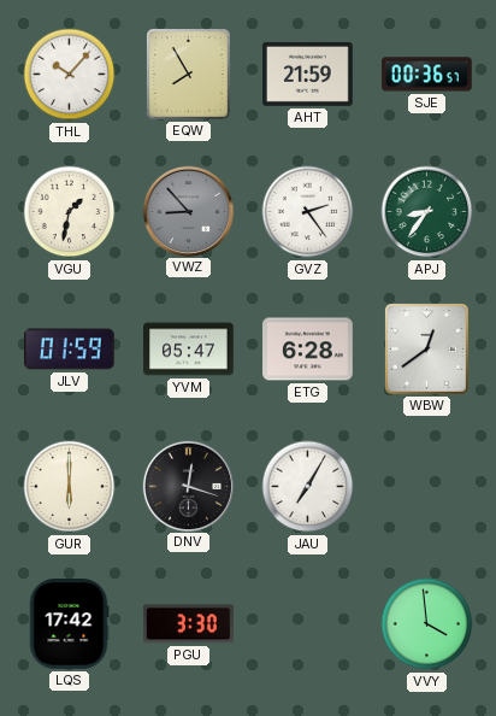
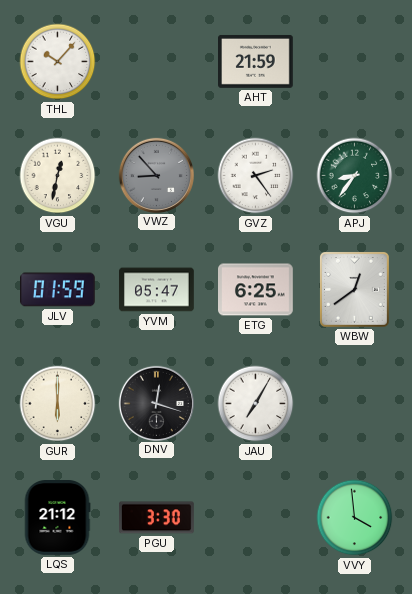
EQW: 7:55 -> none (188, 74)
SJE: 00:36 -> none (426, 75)
VGU: 1:32 -> 12:32 (58, 176)
ETG: 6:28 -> 6:25 (256, 290)
LQS: 17:42 -> 21:12 (57, 518)
